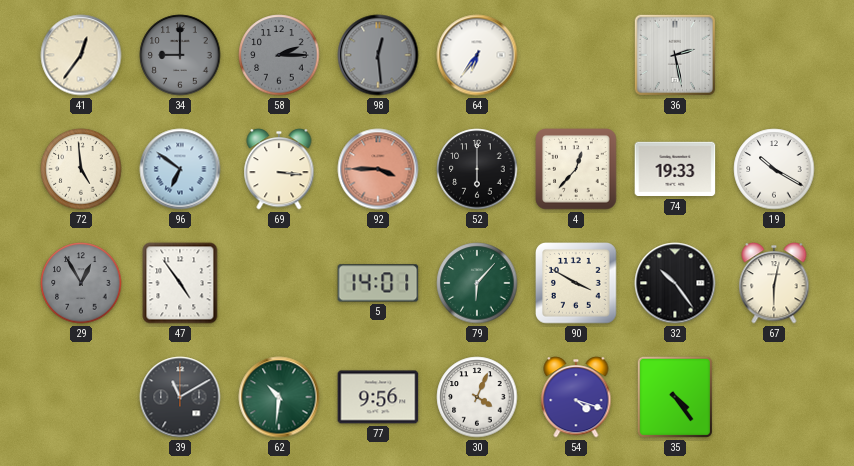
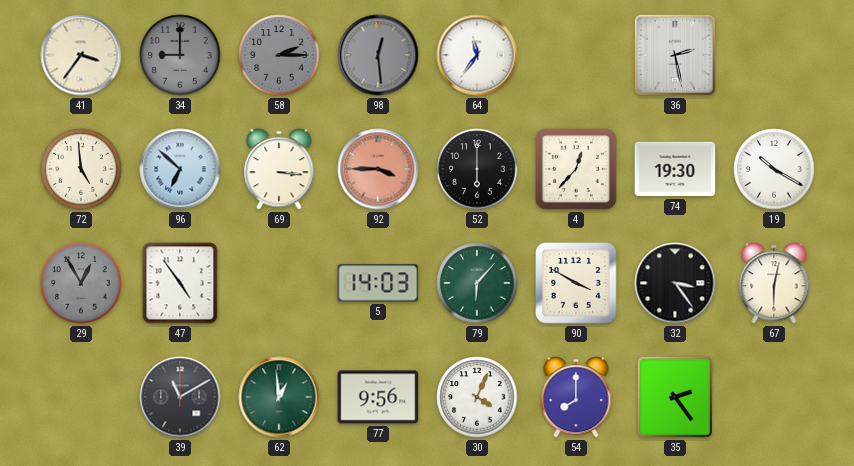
41: 12:36 -> 3:36 (81, 55)
64: 6:36 -> 11:36 (477, 55)
96: 6:51 -> 6:52 (180, 169)
74: 19:33 -> 19:30 (675, 169)
5: 14:01 -> 14:03 (378, 283)
32: 10:24 -> 3:24 (675, 283)
62: 10:31 -> 12:59 (279, 397)
54: 4:18 -> 8:00 (576, 397)
35: 4:24 -> 2:24 (675, 397)
